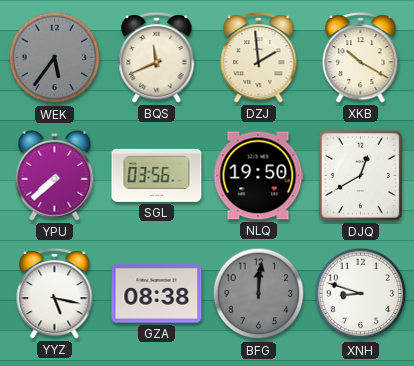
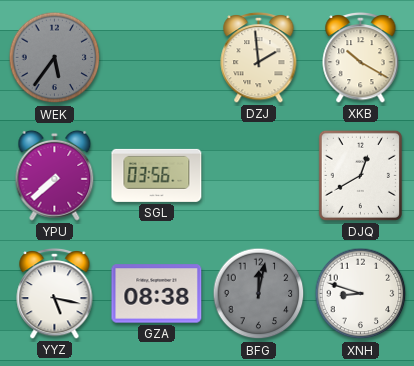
BQS: 11:41 -> none (157, 57)
NLQ: 19:50 -> none (258, 176)
BFG: 12:01 -> 12:02 (259, 294)
